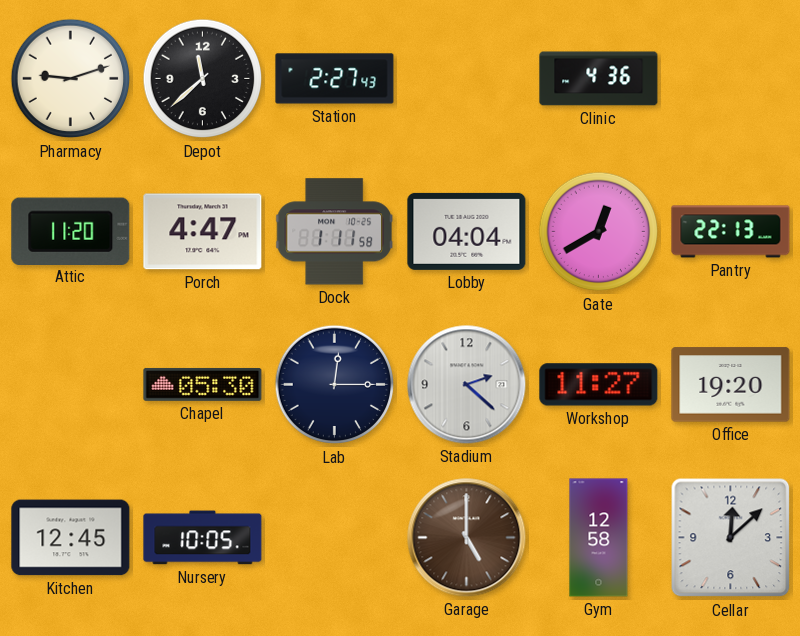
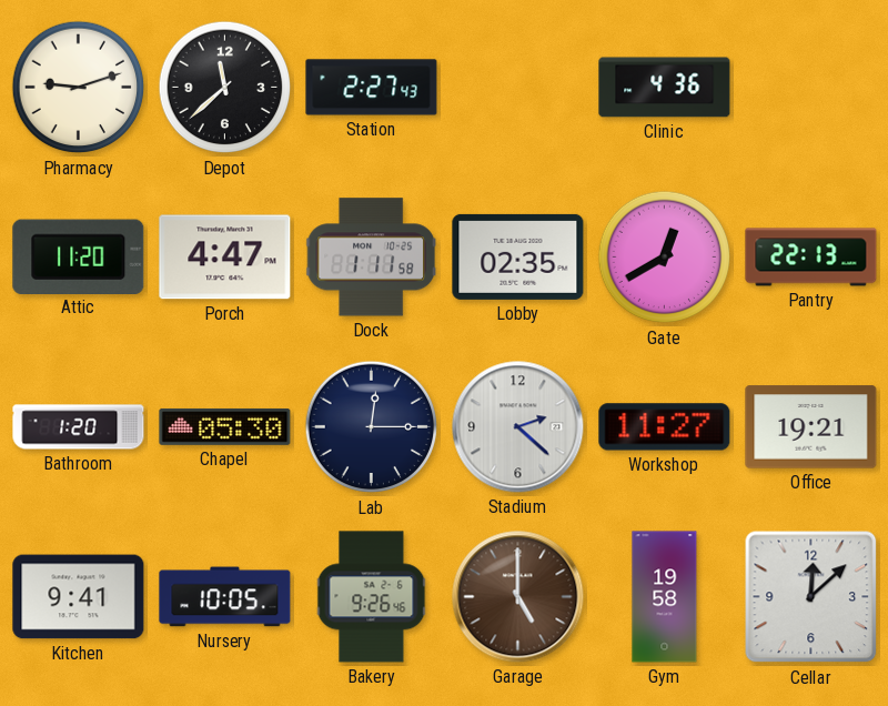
Lobby: 04:04 -> 02:35 (518, 256)
Bathroom: none -> 1:20 (79, 427)
Office: 19:20 -> 19:21 (811, 427)
Kitchen: 12:45 -> 9:41 (79, 597)
Bakery: none -> 9:26 (372, 597)
Gym: 12:58 -> 19:58 (665, 597)
